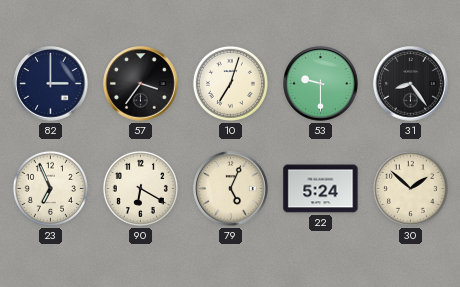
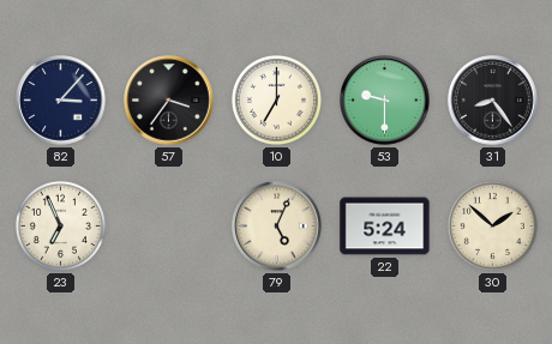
82: 3:00 -> 3:07 (61, 101)
10: 7:03 -> 7:00 (276, 99)
90: 6:20 -> none (140, 188)
